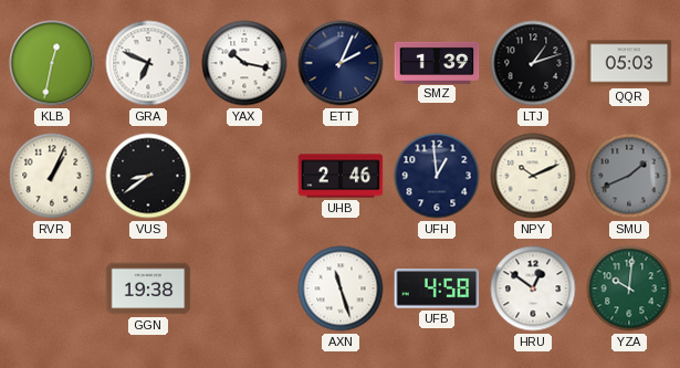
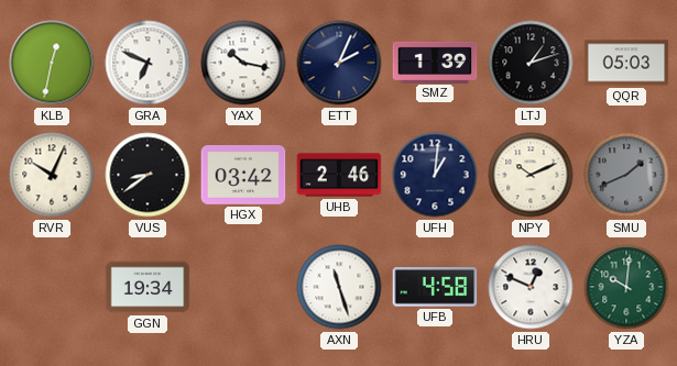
RVR: 1:04 -> 10:04 (52, 175)
HGX: none -> 03:42 (243, 176)
UFH: 12:59 -> 1:01 (435, 175)
GGN: 19:38 -> 19:34 (148, 287)
HRU: 12:51 -> 12:49 (531, 287)
